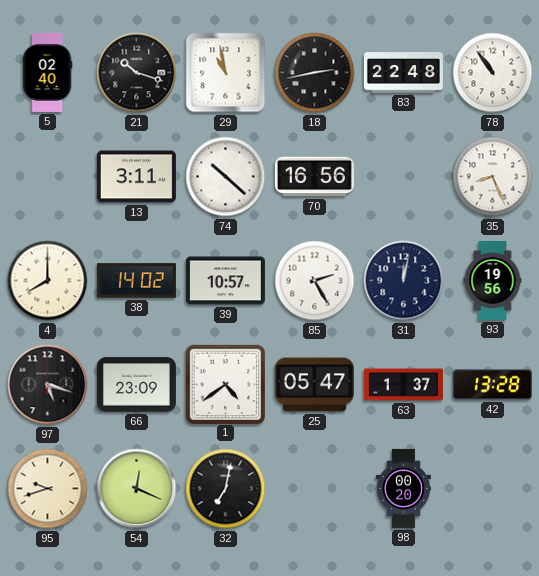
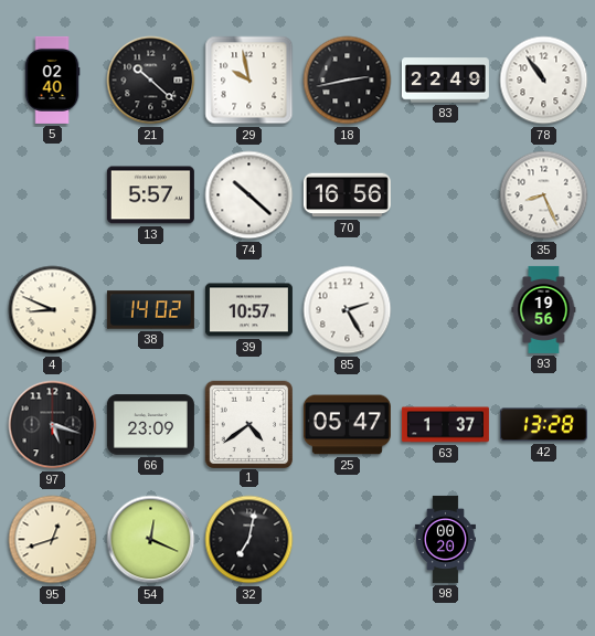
21: 10:18 -> 10:22 (151, 81)
29: 10:58 -> 9:58 (249, 81)
83: 22:48 -> 22:49 (445, 81)
13: 3:11 -> 5:57 (150, 195)
4: 8:00 -> 8:49 (53, 310)
31: 12:02 -> none (404, 281)
95: 9:42 -> 12:42 (53, 540)
